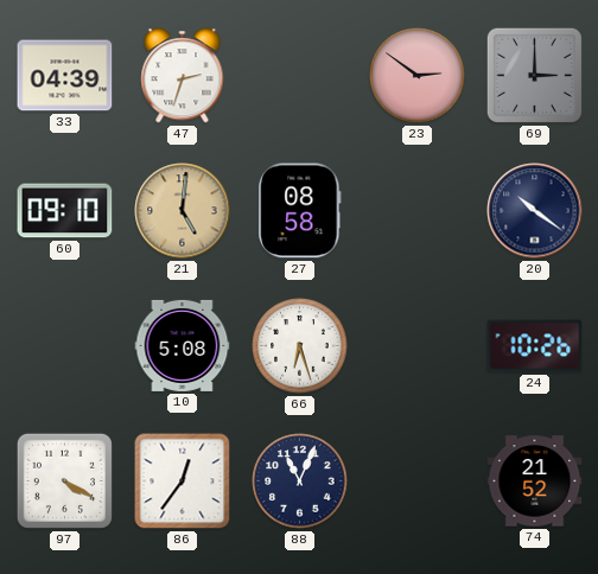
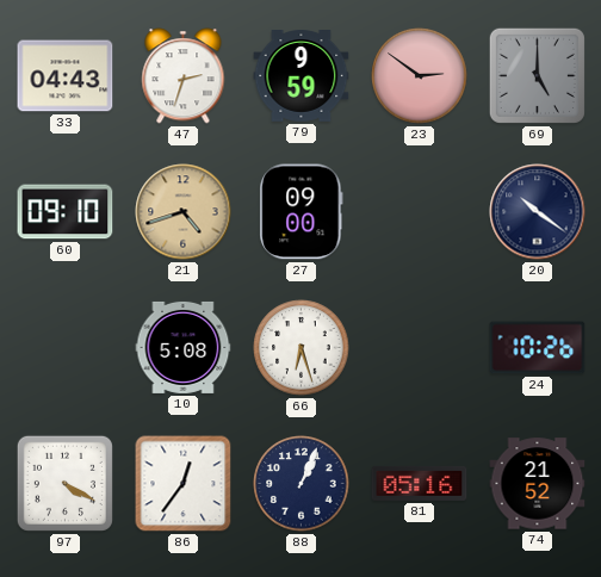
33: 04:39 -> 04:43 (66, 76)
79: none -> 9:59 (302, 76)
69: 3:00 -> 5:00 (537, 75)
21: 5:01 -> 4:42 (184, 212)
27: 08:58 -> 09:00 (302, 212)
88: 11:04 -> 1:04 (302, 484)
81: none -> 05:16 (420, 483)
